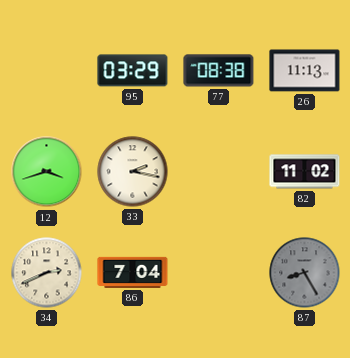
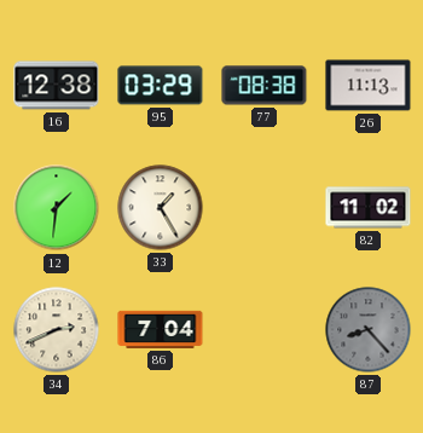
16: none -> 12:38 (57, 86)
12: 3:42 -> 1:31 (57, 208)
33: 2:17 -> 1:25 (161, 208)
87: 8:25 -> 8:23 (369, 330)
